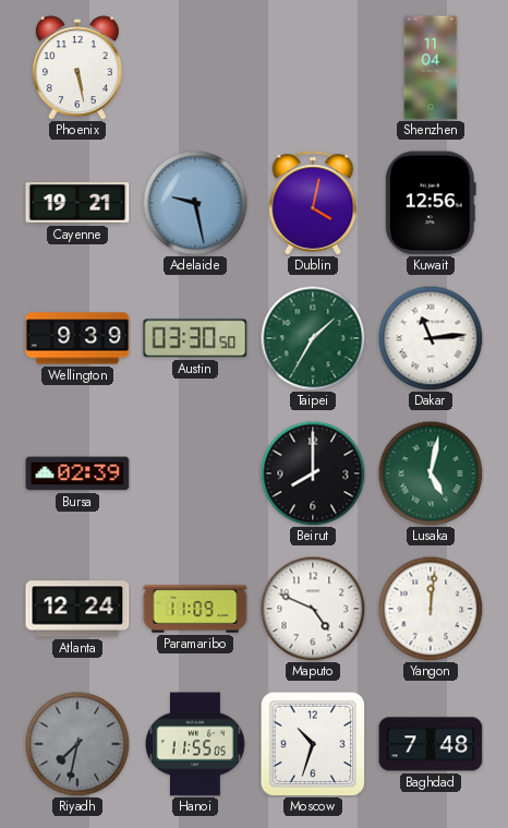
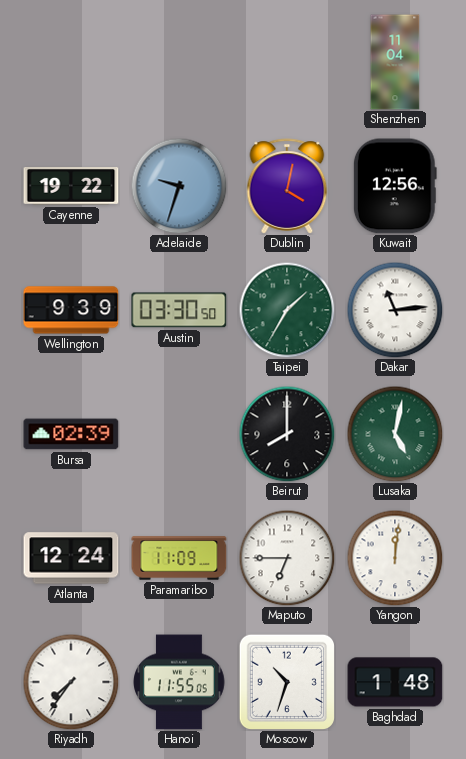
Phoenix: 5:28 -> none (77, 68)
Cayenne: 19:21 -> 19:22 (71, 187)
Adelaide: 9:28 -> 9:33 (179, 186)
Maputo: 4:49 -> 6:45 (287, 558)
Riyadh: 7:32 -> 7:36 (71, 682)
Riyadh dial: grey -> white (71, 682)
Baghdad: 7:48 -> 1:48 (395, 682)
